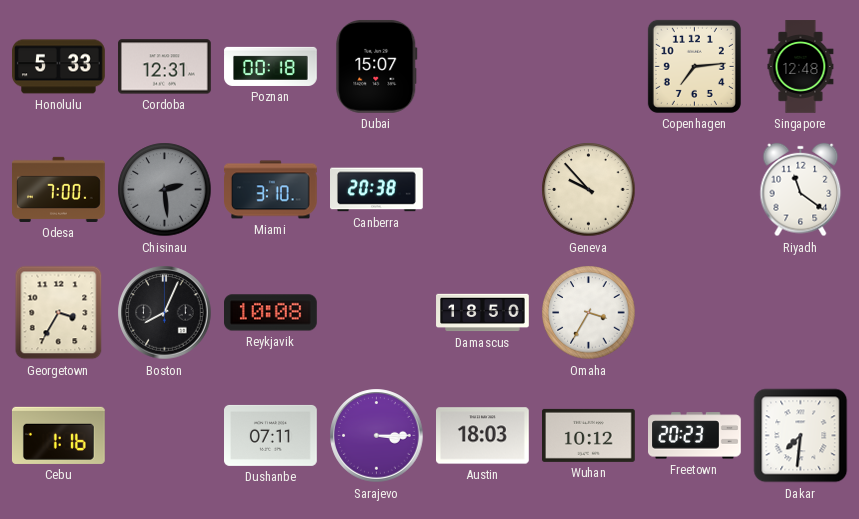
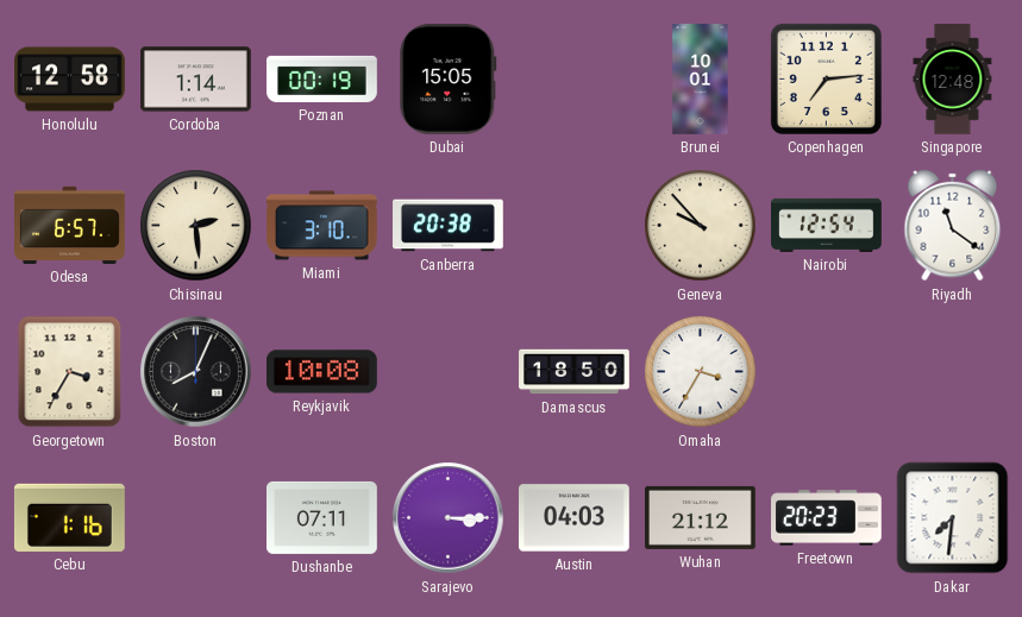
Honolulu: 5:33 -> 12:58 (70, 80)
Cordoba: 12:31 -> 1:14 (196, 80)
Poznan: 00:18 -> 00:19 (322, 78)
Dubai: 15:07 -> 15:05 (449, 78)
Brunei: none -> 10:01 (701, 80)
Odesa: 7:00 -> 6:57 (70, 225)
Chisinau dial: grey -> cream (196, 226)
Nairobi: none -> 12:54 (827, 225)
Austin: 18:03 -> 04:03 (575, 518)
Wuhan: 10:12 -> 21:12 (701, 517)
